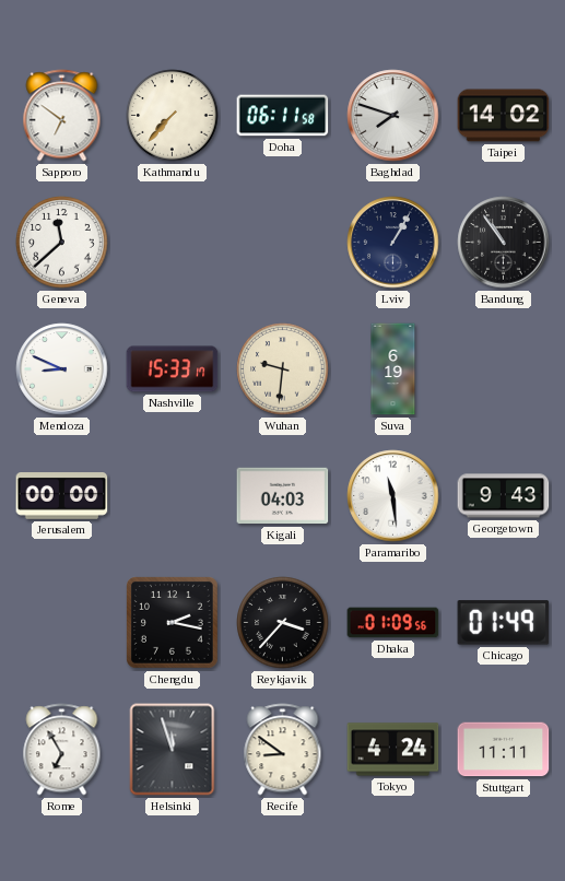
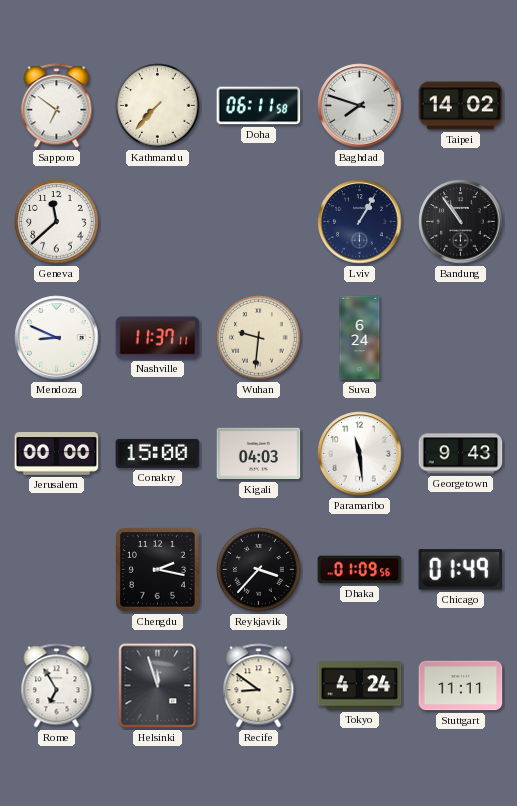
Nashville: 15:33 -> 11:37 (158, 338)
Suva: 6:19 -> 6:24 (360, 338)
Conakry: none -> 15:00 (158, 453)
